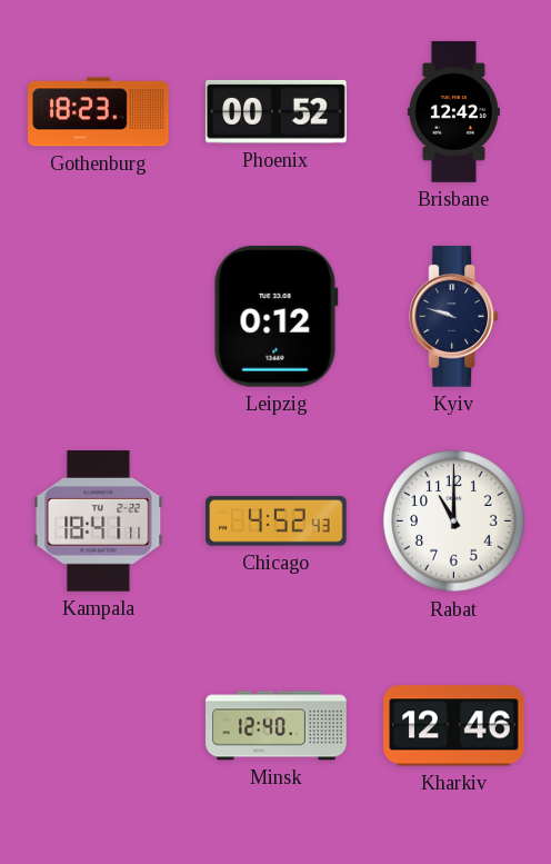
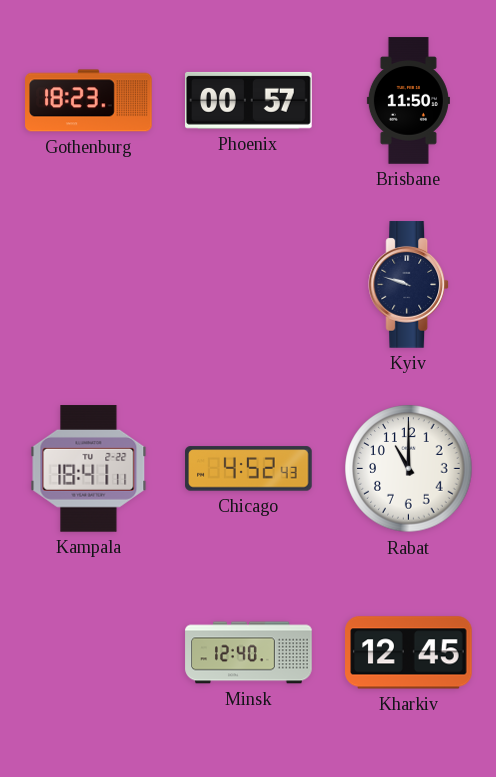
Phoenix: 00:52 -> 00:57 (249, 100)
Brisbane: 12:42 -> 11:50 (408, 101)
Leipzig: 0:12 -> none (275, 316)
Kharkiv: 12:46 -> 12:45 (409, 653)
